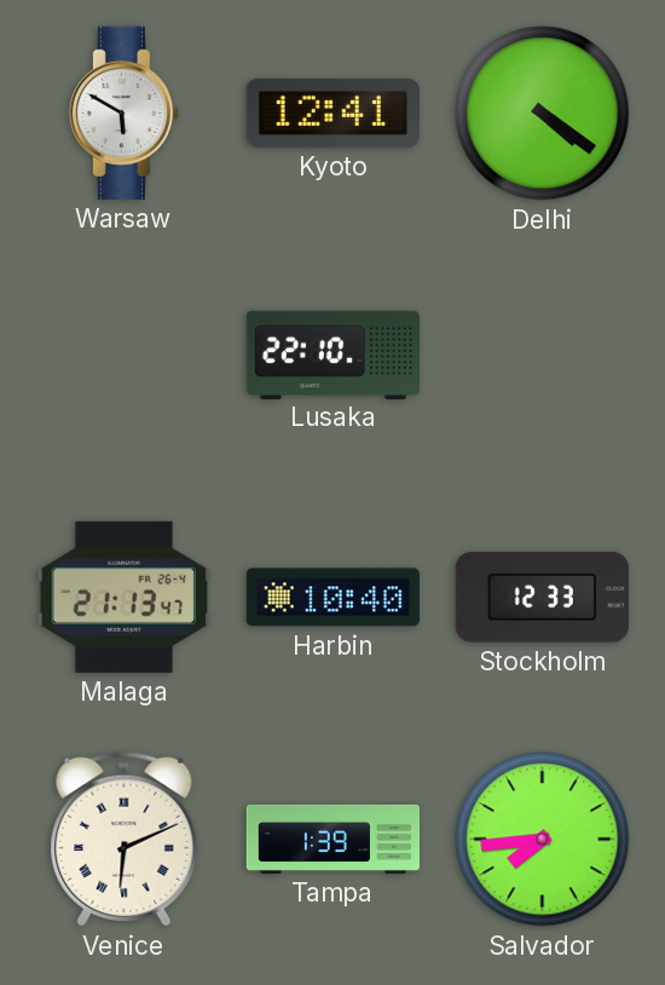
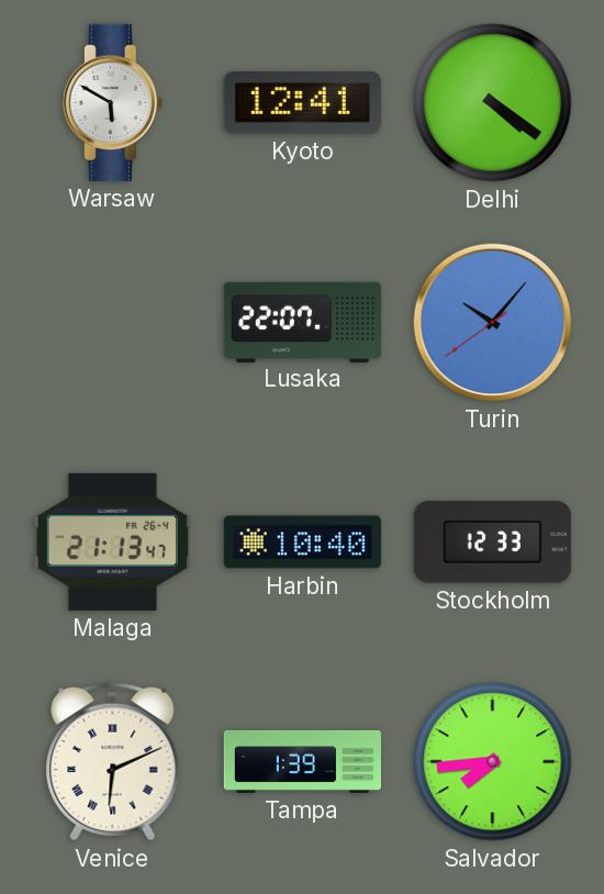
Lusaka: 22:10 -> 22:07 (302, 322)
Turin: none -> 10:06 (493, 323)
